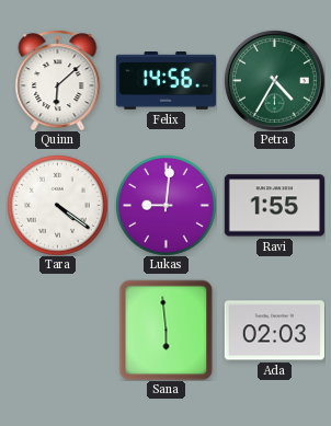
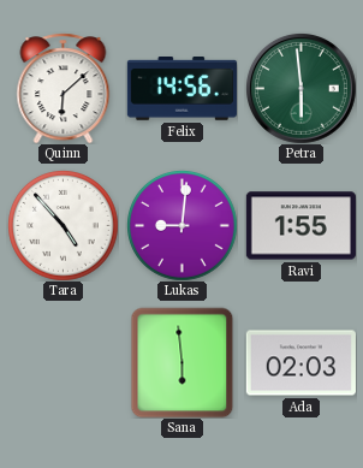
Petra: 4:35 -> 5:59 (300, 88)
Tara: 4:21 -> 4:53 (64, 226)
